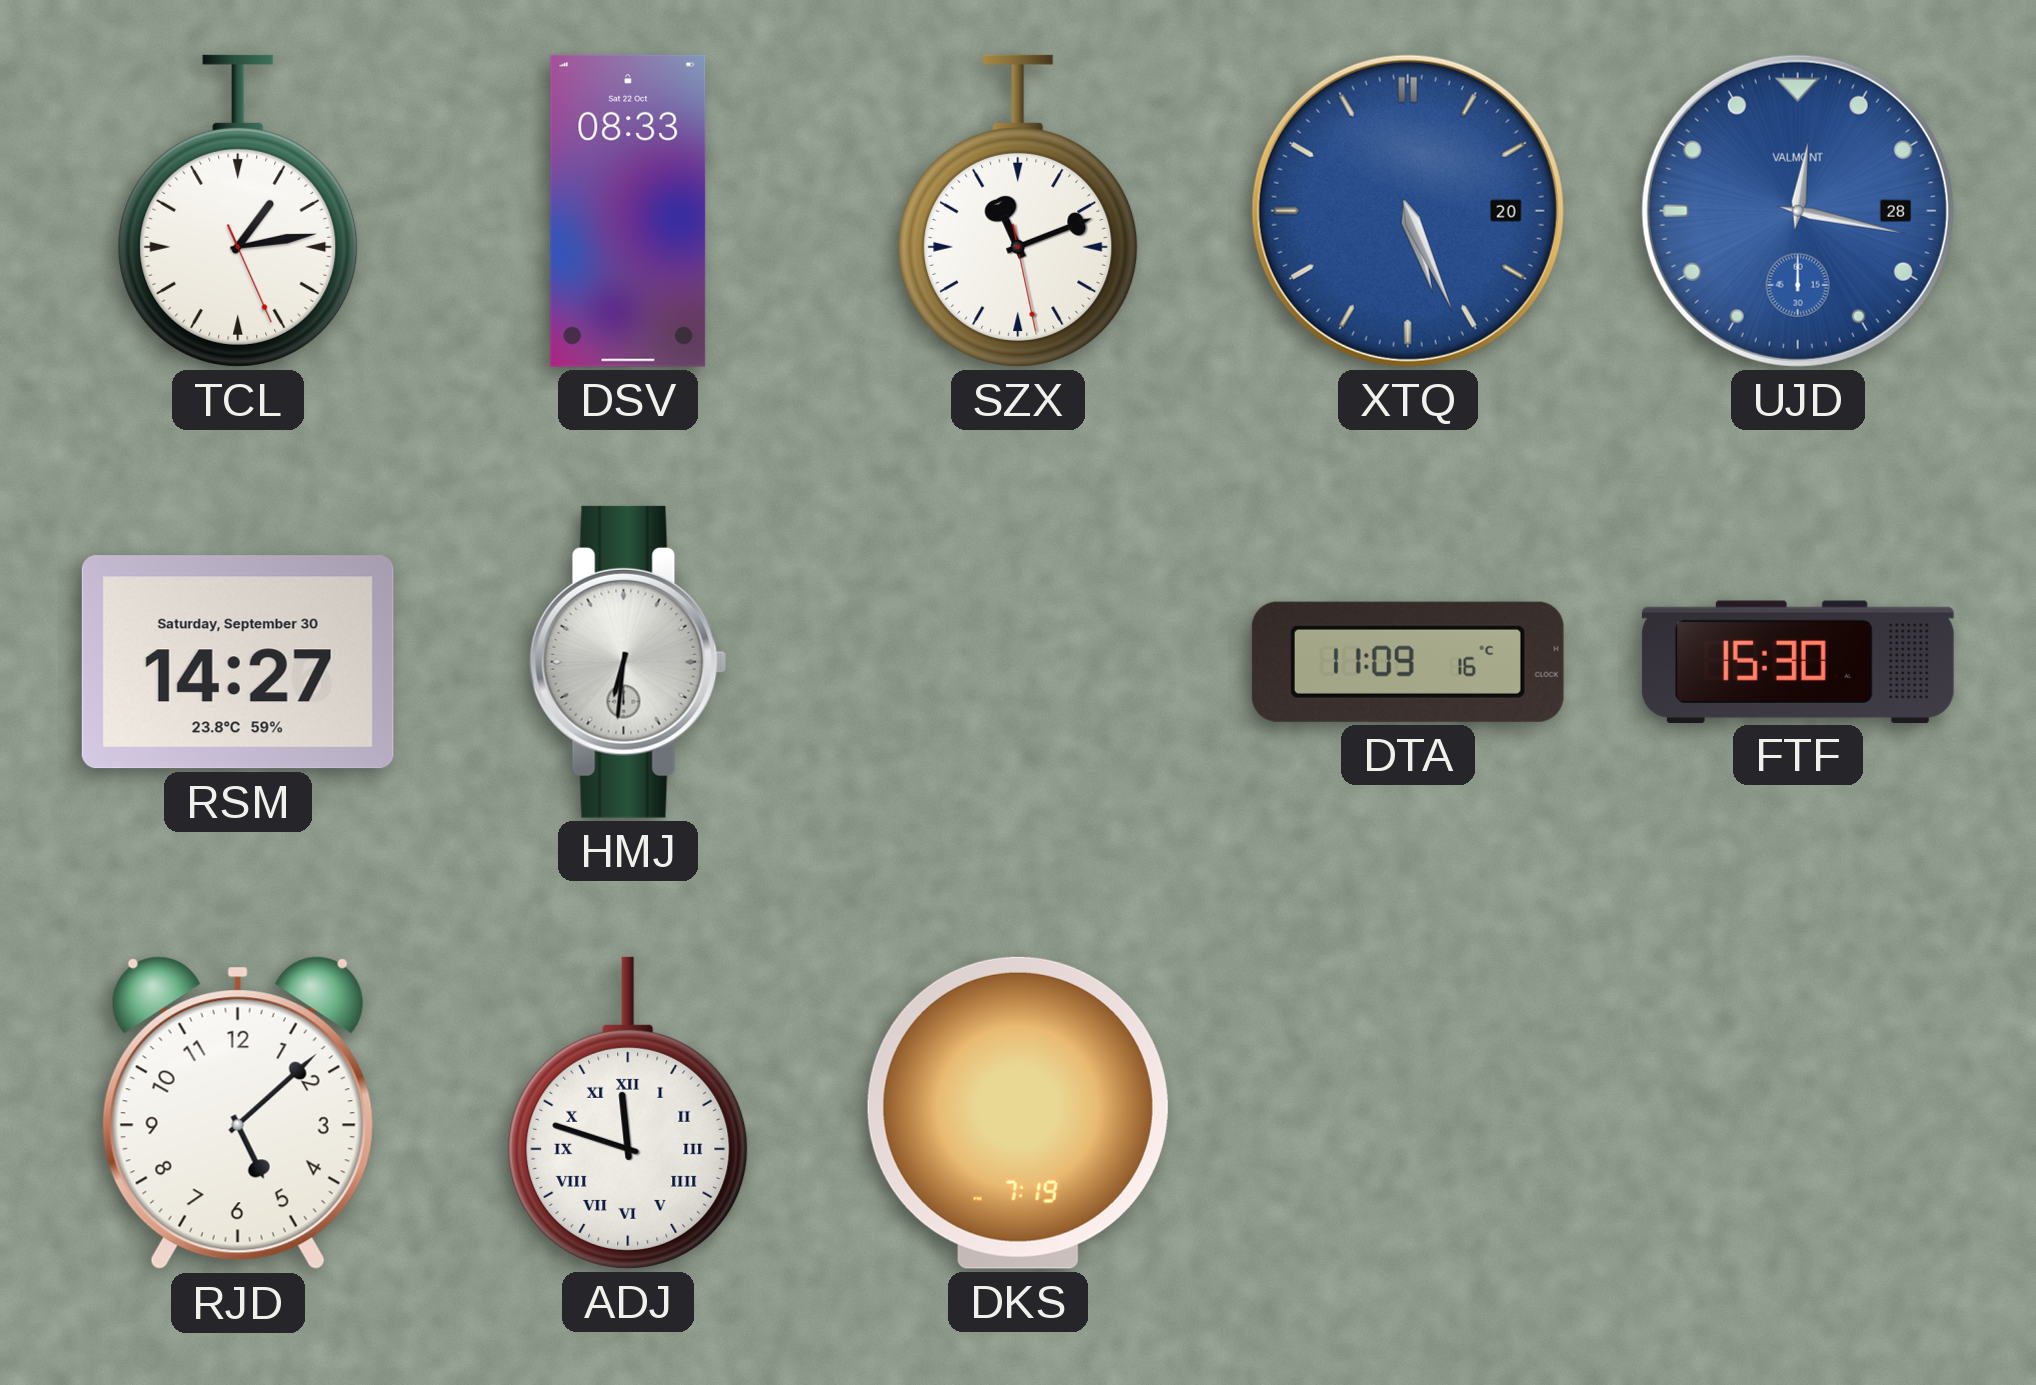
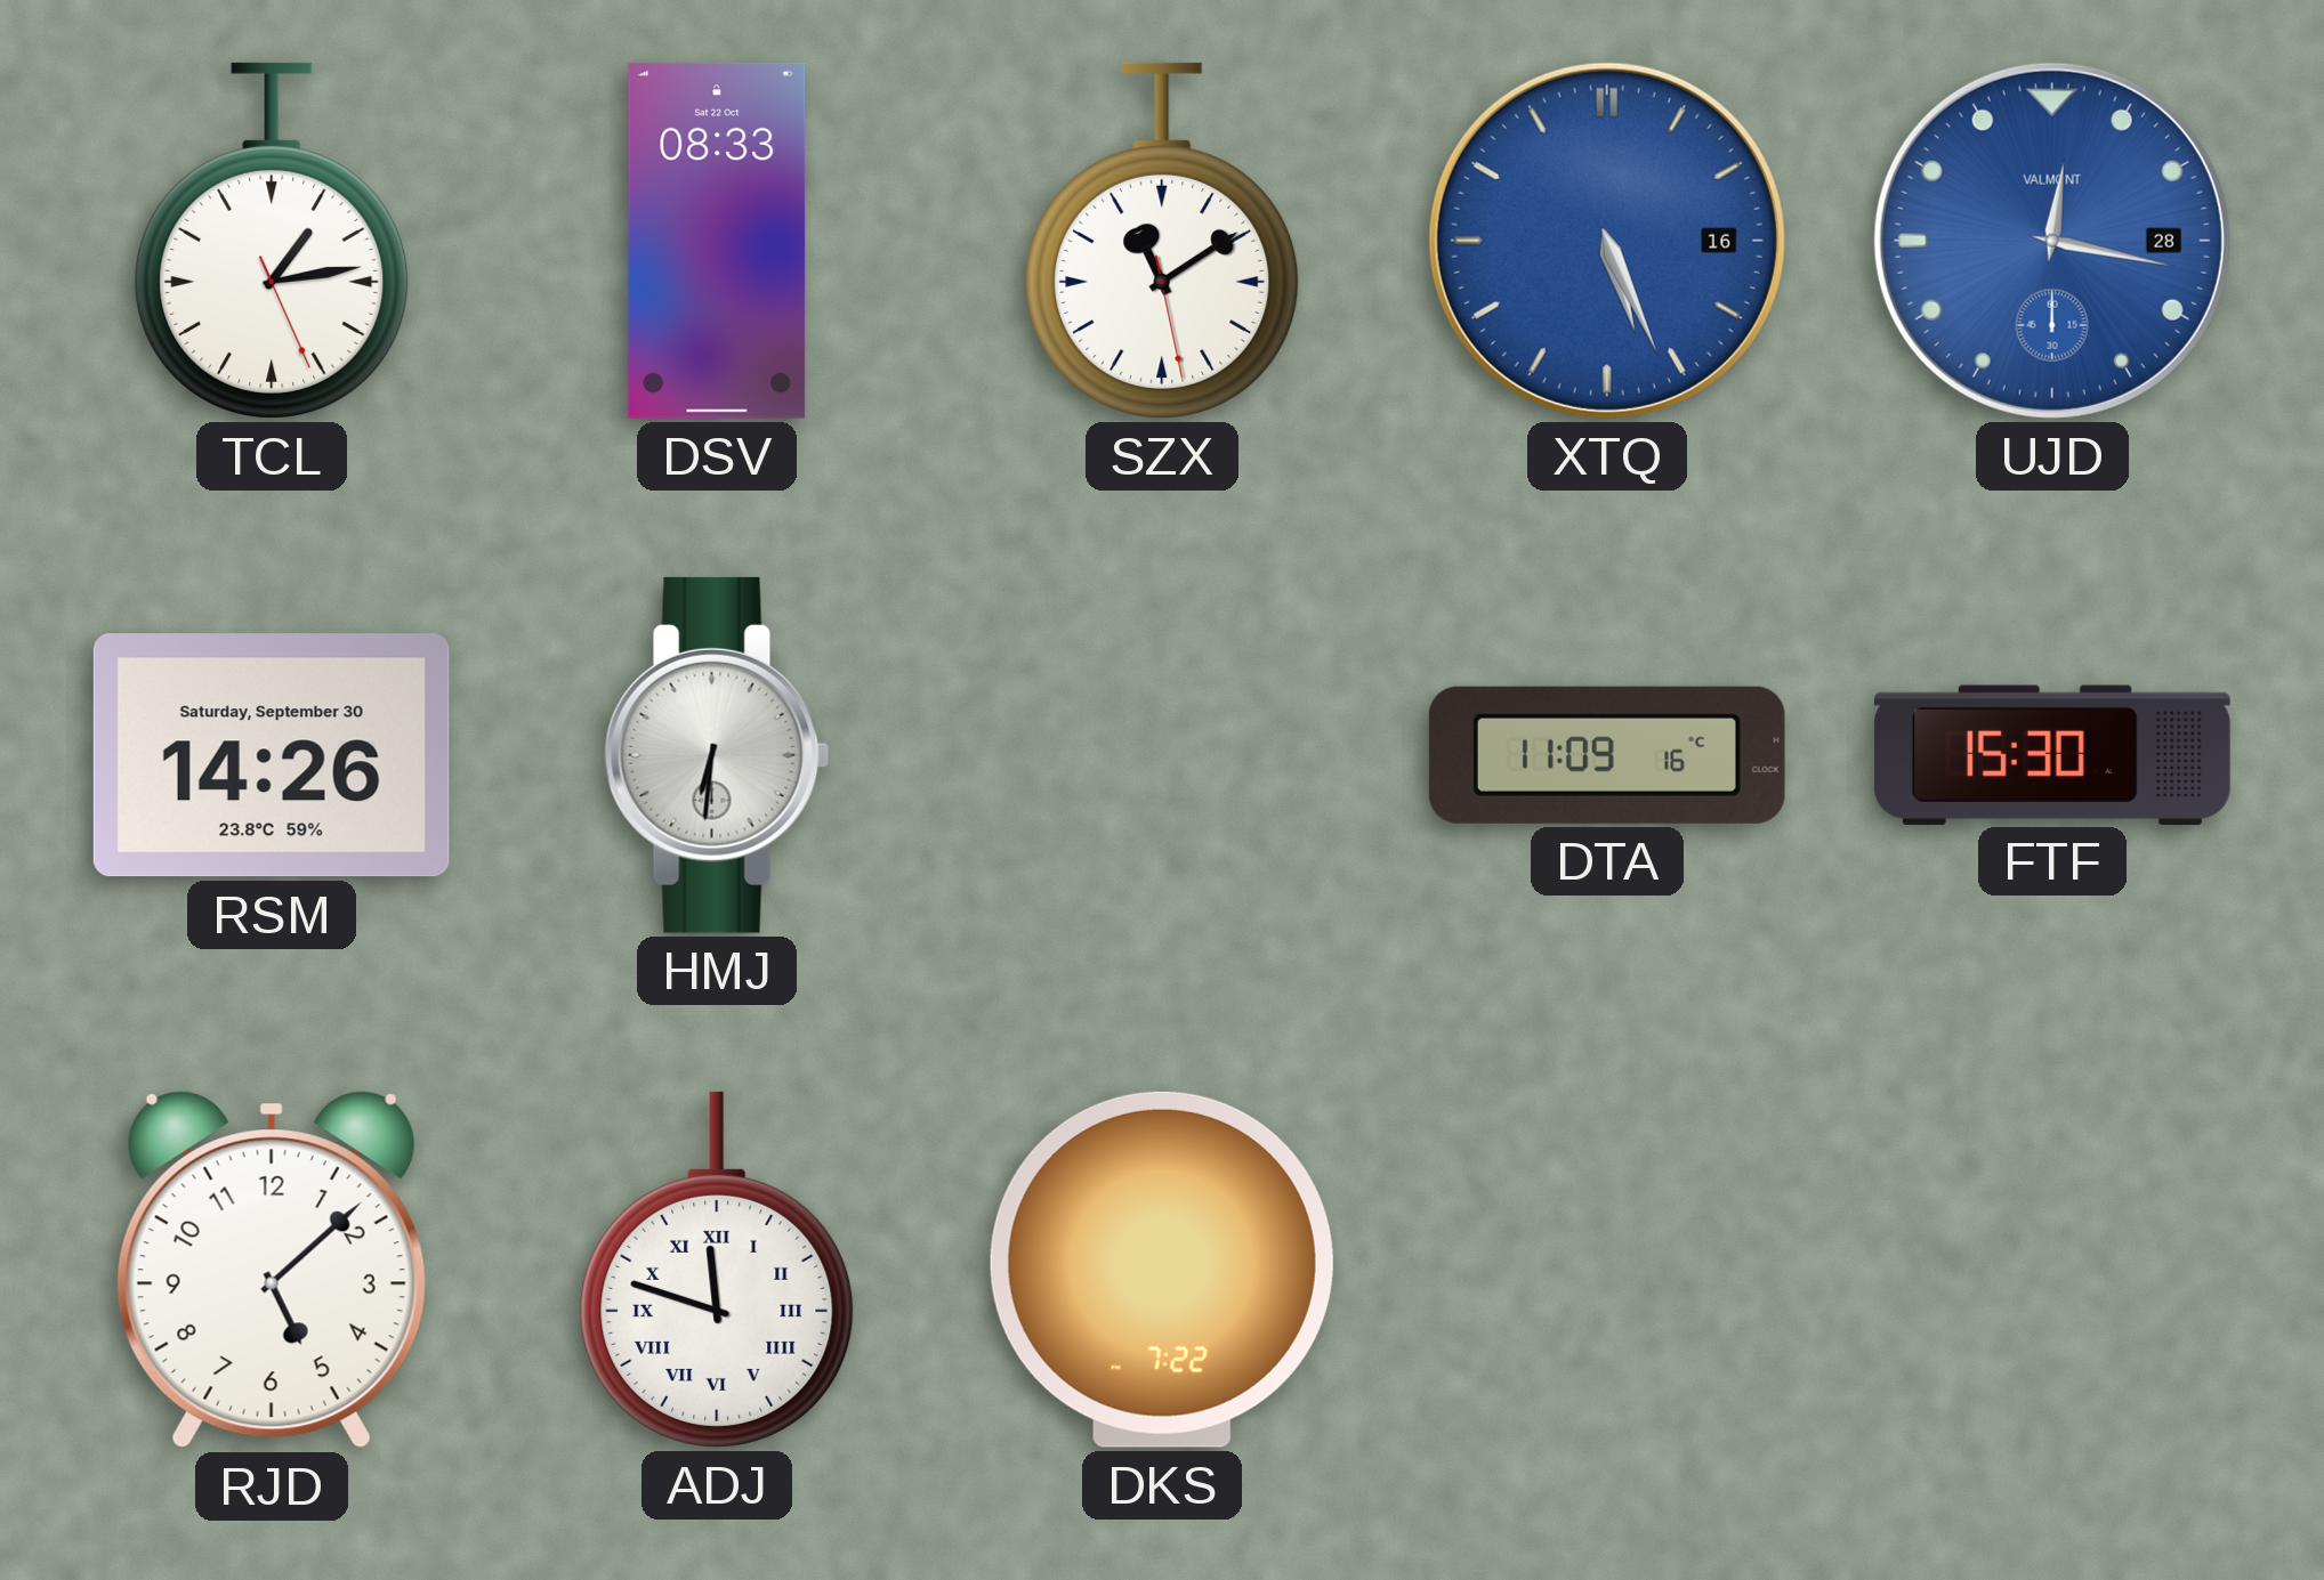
SZX: 11:11 -> 11:09 (1162, 241)
XTQ date: 20 -> 16 (1607, 241)
RSM: 14:27 -> 14:26 (272, 755)
DKS: 7:19 -> 7:22 (1162, 1270)
